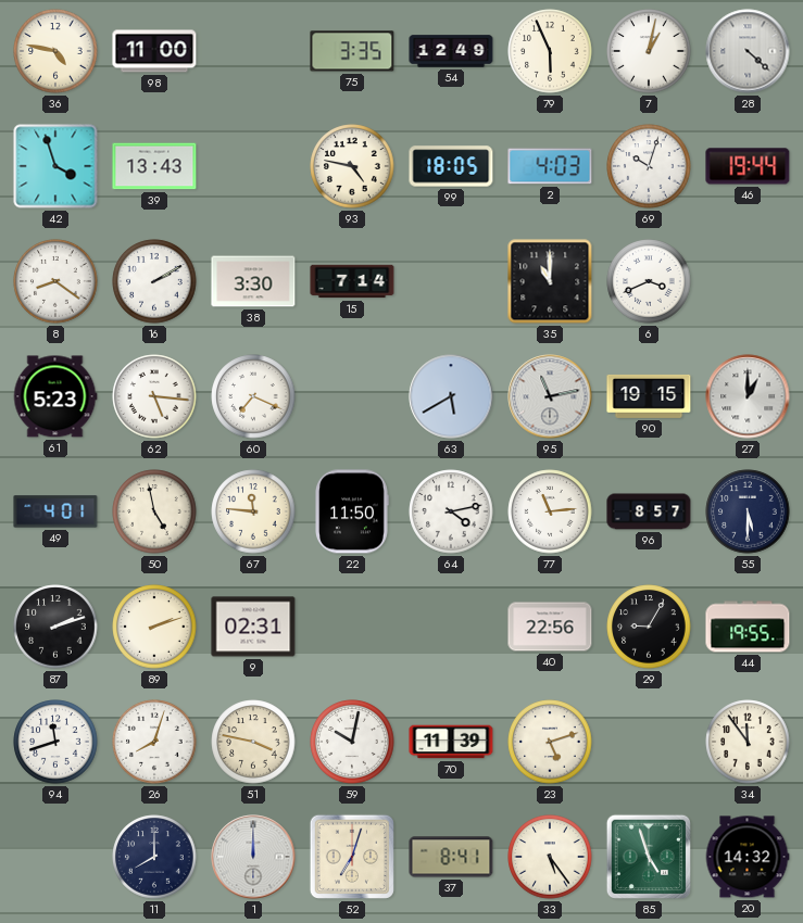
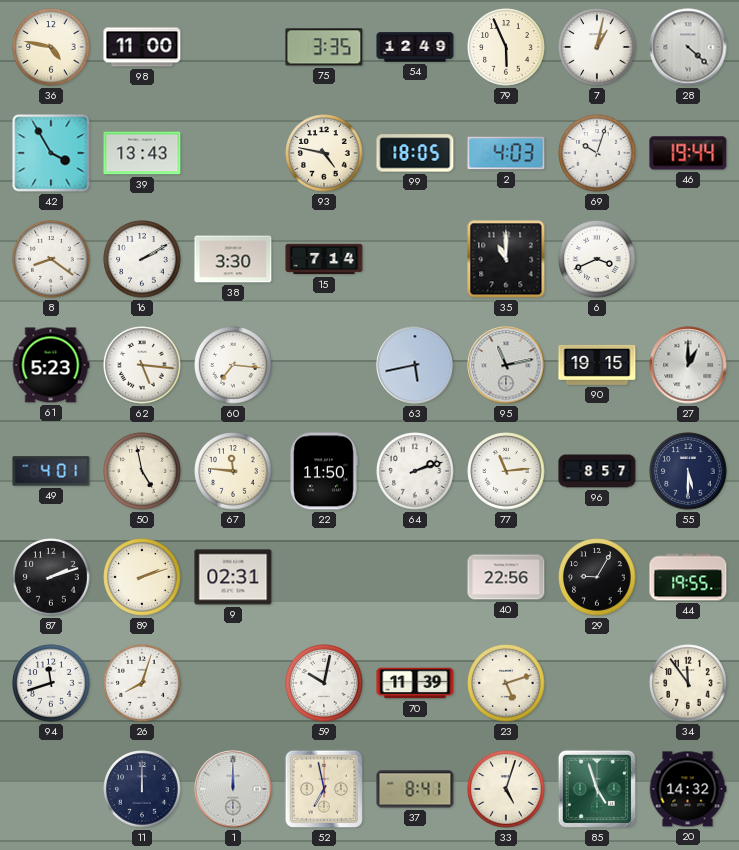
42: 3:57 -> 3:55 (51, 153)
60: 7:19 -> 7:16 (233, 365)
63: 5:40 -> 5:43 (415, 365)
64: 4:13 -> 2:12 (415, 471)
51: 3:47 -> none (253, 742)
11: 8:00 -> 12:00 (142, 789)
52: 7:03 -> 6:58 (324, 789)
33: 5:24 -> 5:03 (506, 789)
